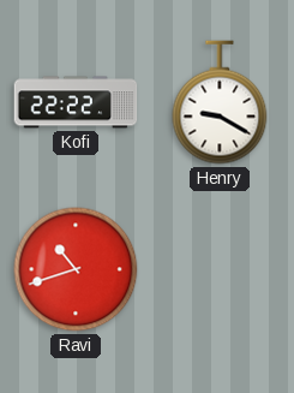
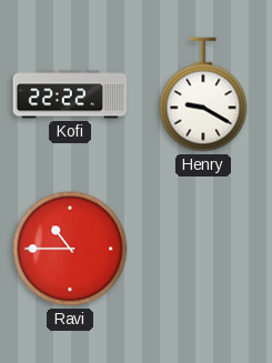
Ravi: 10:42 -> 10:45 (70, 249)
